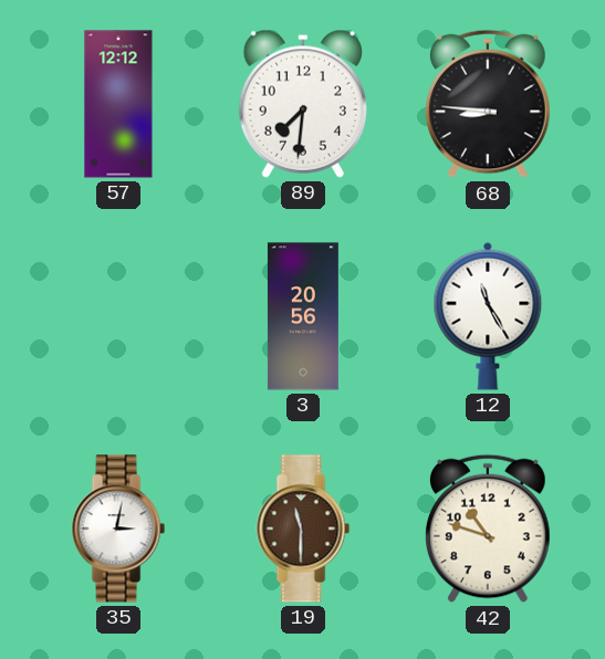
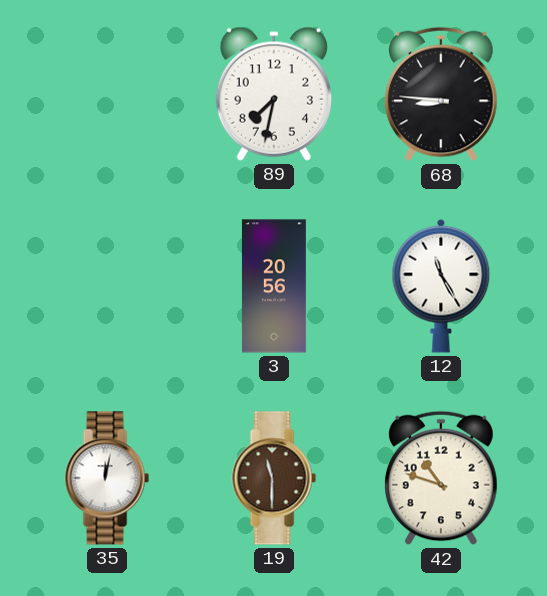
57: 12:12 -> none (118, 104)
89: 7:31 -> 7:32 (274, 94)
35: 3:02 -> 12:02 (107, 478)
